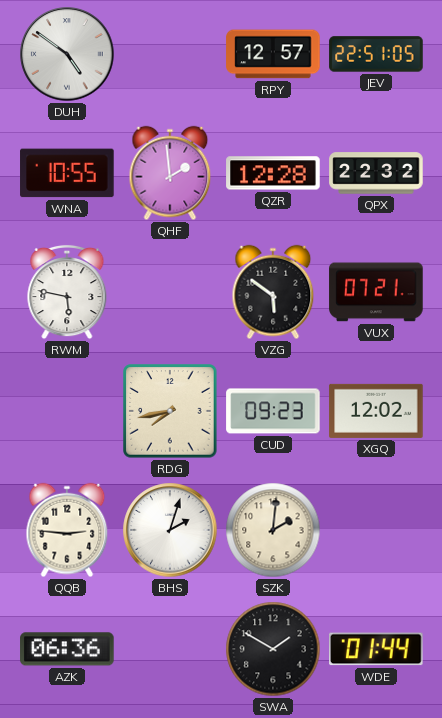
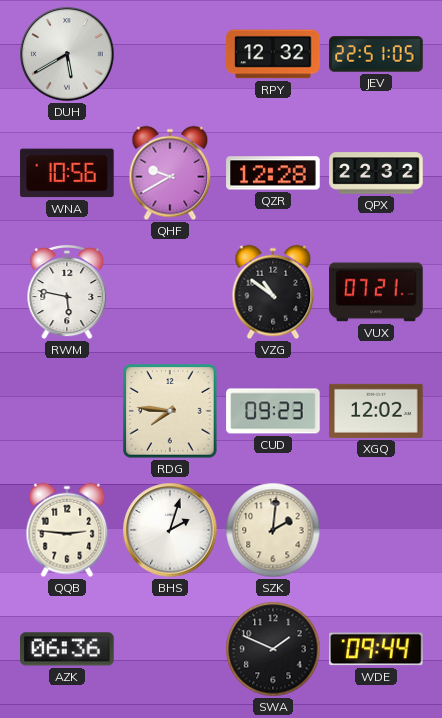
DUH: 4:51 -> 5:40 (67, 54)
RPY: 12:57 -> 12:32 (273, 54)
WNA: 10:55 -> 10:56 (67, 173)
QHF: 1:59 -> 9:40 (170, 173)
VZG: 5:51 -> 10:51 (273, 292)
RDG: 7:43 -> 7:46 (170, 411)
SWA: 1:50 -> 1:49 (273, 649)
WDE: 01:44 -> 09:44 (376, 649)
